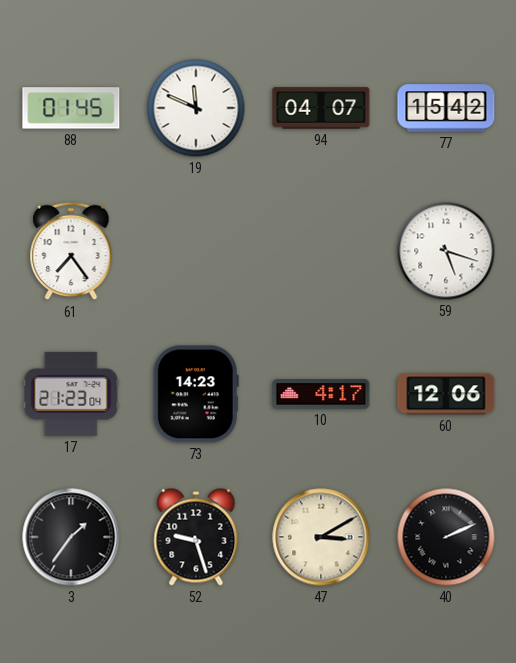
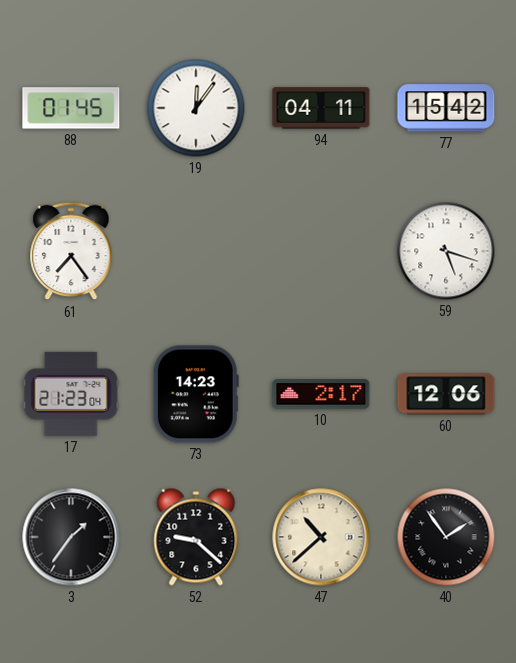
19: 11:49 -> 12:06 (196, 108)
94: 04:07 -> 04:11 (321, 108)
10: 4:17 -> 2:17 (321, 394)
52: 9:27 -> 9:22 (196, 537)
47: 3:10 -> 10:38 (321, 537)
40: 2:11 -> 1:54 (446, 537)
